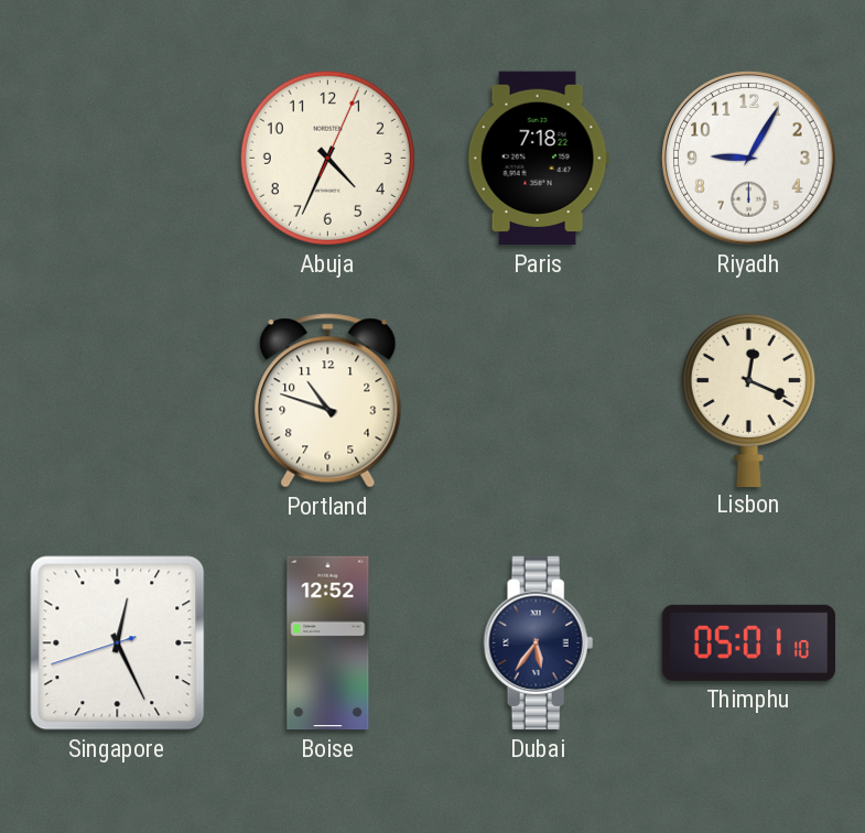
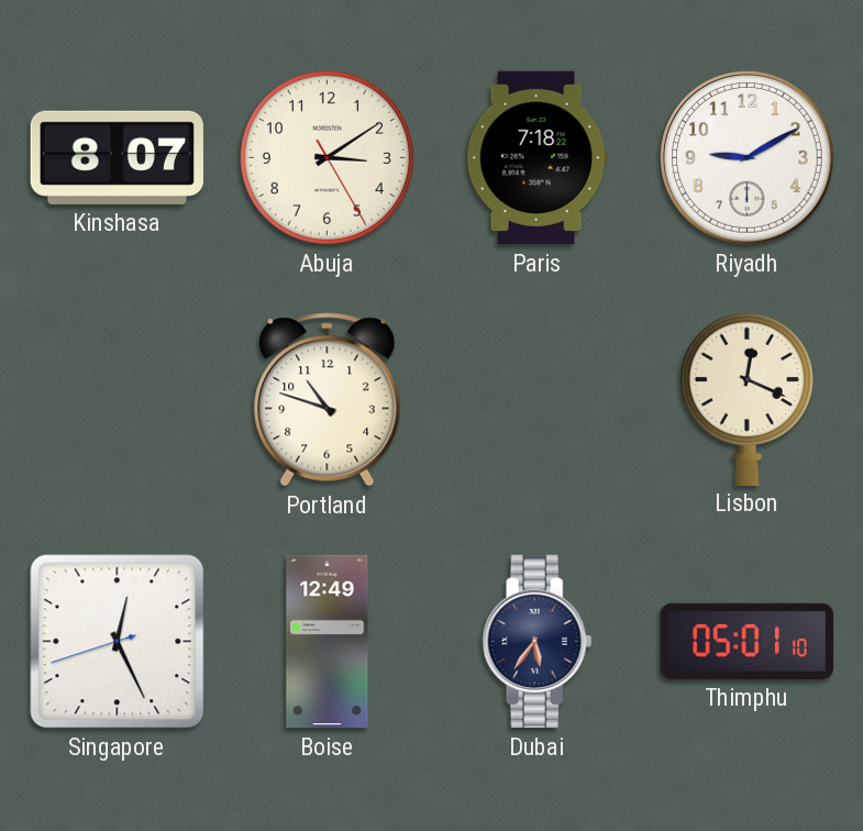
Kinshasa: none -> 8:07 (117, 157)
Abuja: 4:34 -> 3:09 (327, 157)
Riyadh: 9:05 -> 9:10 (748, 158)
Boise: 12:52 -> 12:49 (328, 642)
